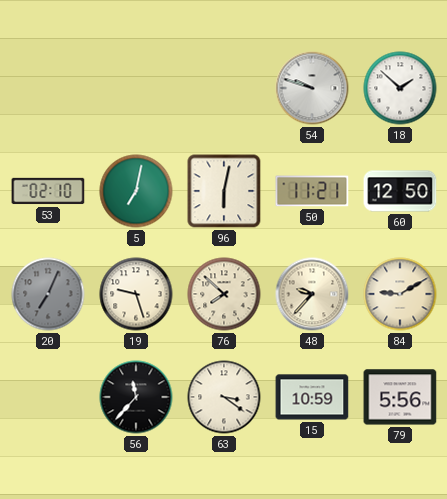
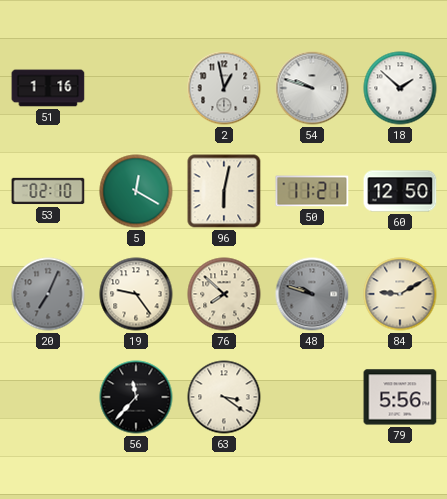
51: none -> 1:16 (48, 88)
2: none -> 12:58 (224, 88)
5: 7:02 -> 12:20 (136, 191)
19: 9:27 -> 9:24 (136, 294)
48: 9:37 -> 9:48 (312, 294)
48 dial: cream -> grey (312, 294)
15: 10:59 -> none (312, 397)
